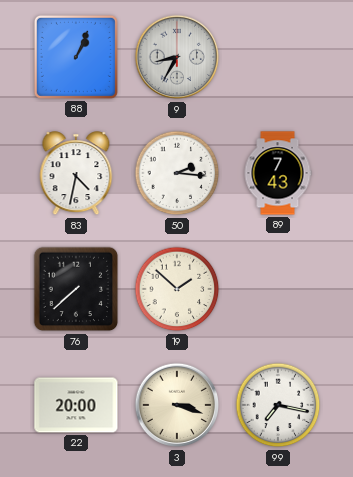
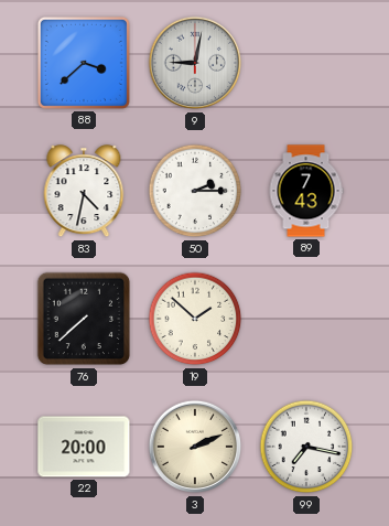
88: 1:04 -> 3:38 (84, 63)
9: 8:35 -> 9:02 (195, 63)
50: 2:16 -> 2:15 (195, 191)
3: 3:18 -> 2:11 (195, 447)
